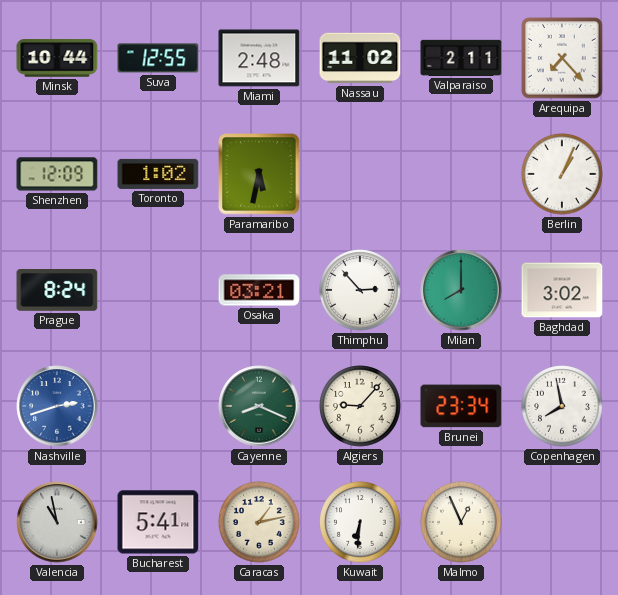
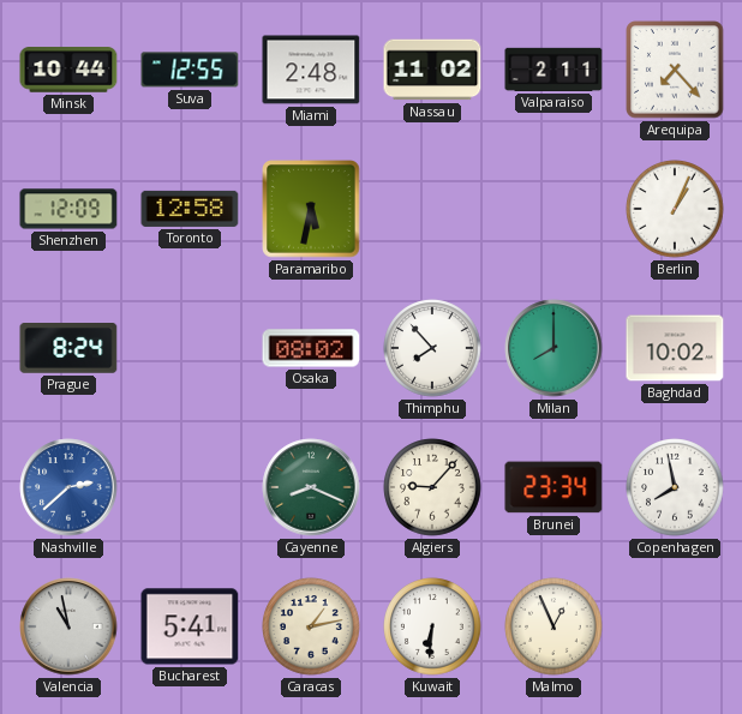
Toronto: 1:02 -> 12:58 (190, 209)
Osaka: 03:21 -> 08:02 (311, 348)
Thimphu: 2:53 -> 7:53 (432, 348)
Baghdad: 3:02 -> 10:02 (675, 348)
Nashville: 2:42 -> 2:38 (68, 487)
